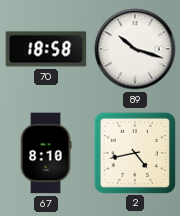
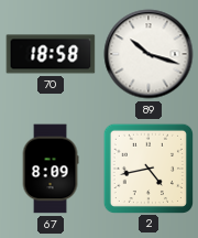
67: 8:10 -> 8:09 (51, 169)
